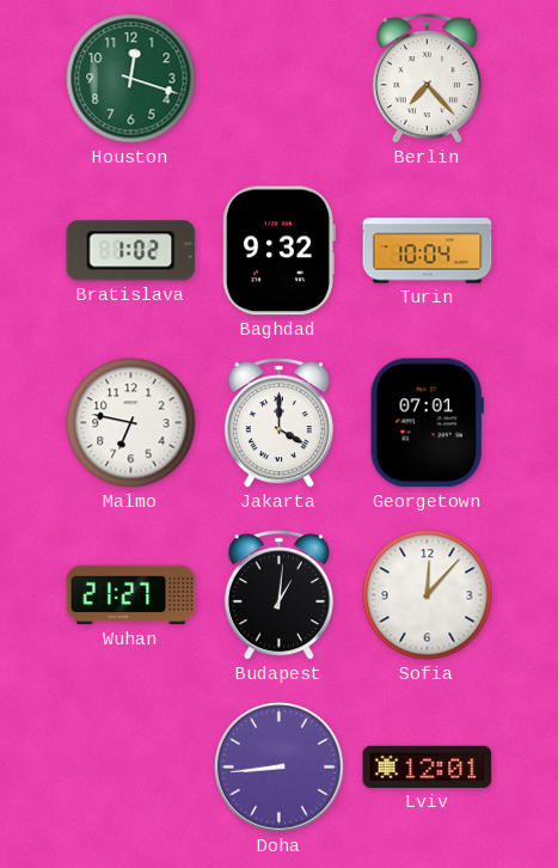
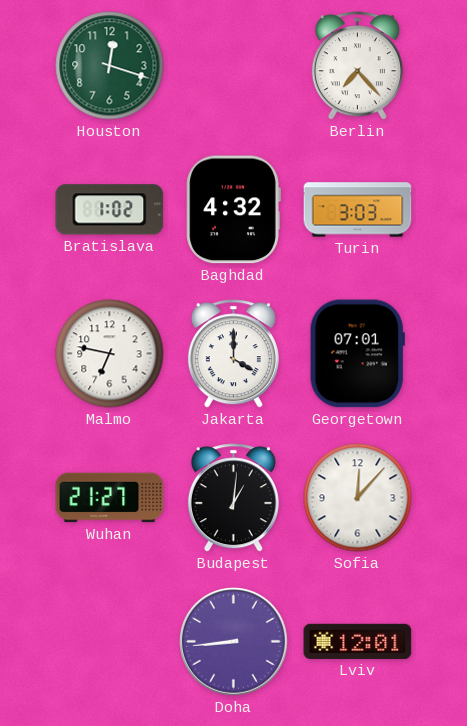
Baghdad: 9:32 -> 4:32 (233, 210)
Turin: 10:04 -> 3:03 (358, 210)
